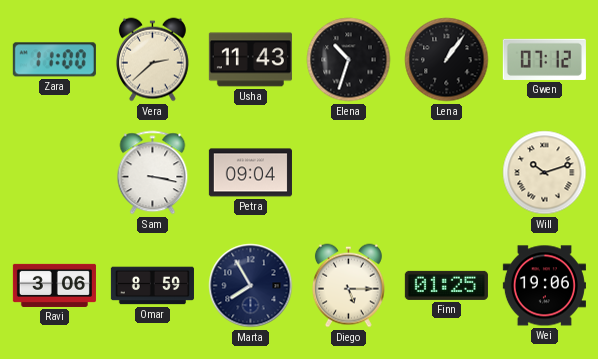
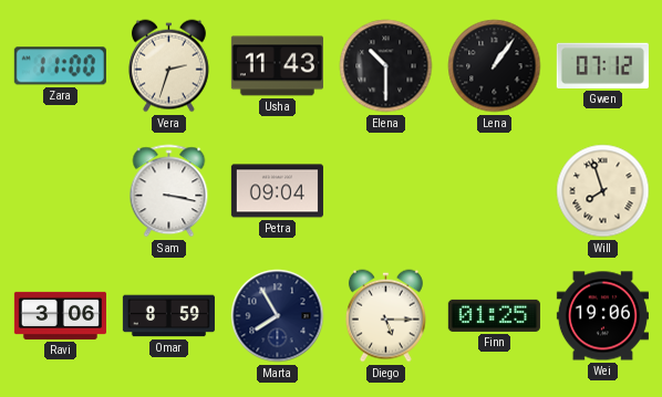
Vera: 2:38 -> 2:33 (168, 66)
Elena: 10:33 -> 10:30 (386, 66)
Will: 10:12 -> 7:57 (603, 191)
